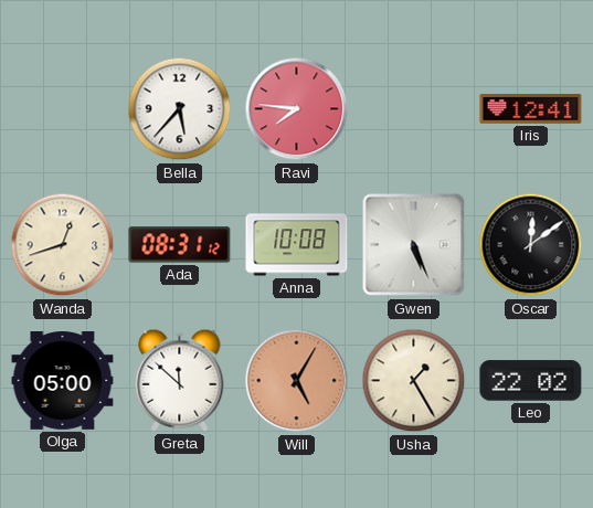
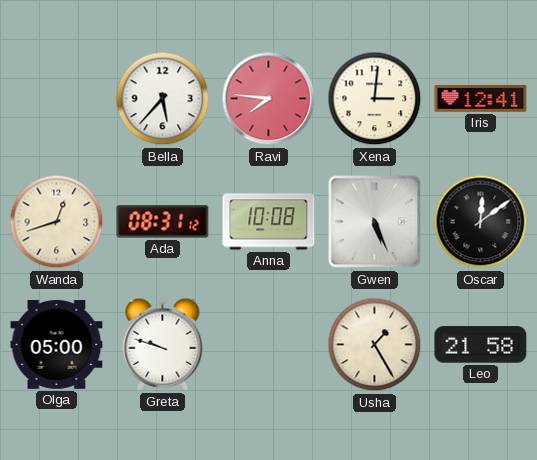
Xena: none -> 3:01 (375, 99)
Greta: 11:52 -> 9:48 (163, 344)
Will: 5:05 -> none (297, 381)
Leo: 22:02 -> 21:58 (481, 345)
